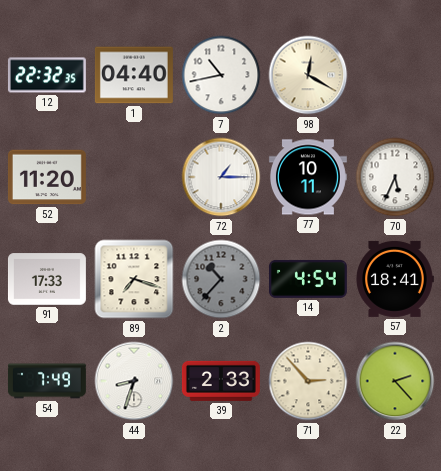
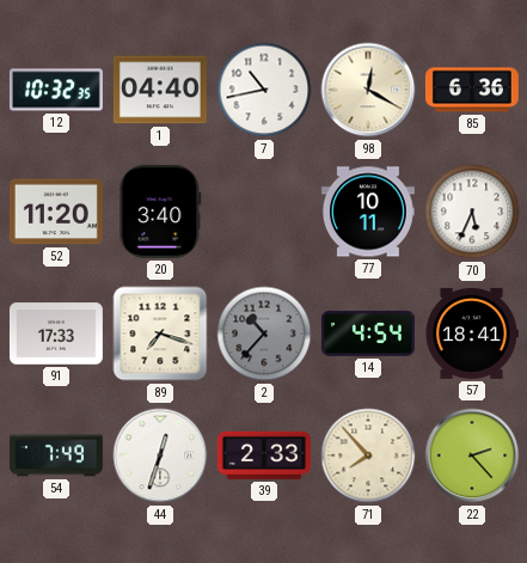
12: 22:32 -> 10:32 (56, 90)
85: none -> 6:36 (472, 90)
20: none -> 3:40 (160, 212)
72: 1:15 -> none (221, 177)
44: 8:33 -> 12:33 (160, 455)
71: 2:53 -> 7:53 (368, 455)
